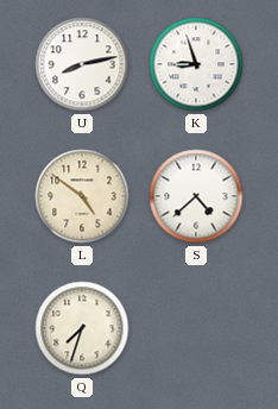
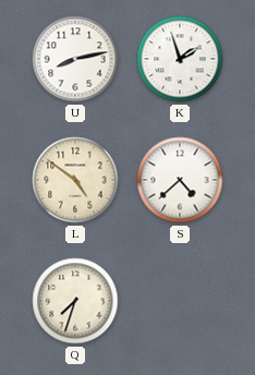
K: 8:57 -> 1:57 (180, 59)
